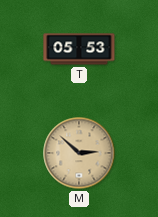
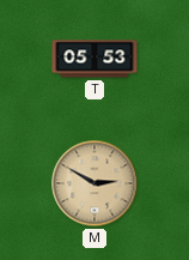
M: 2:52 -> 2:50 (94, 183)
